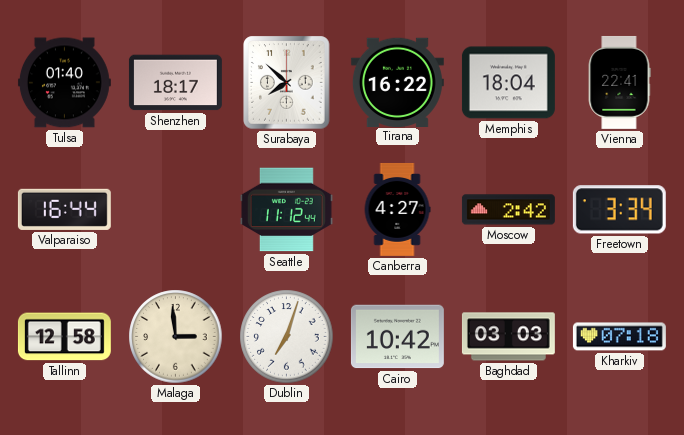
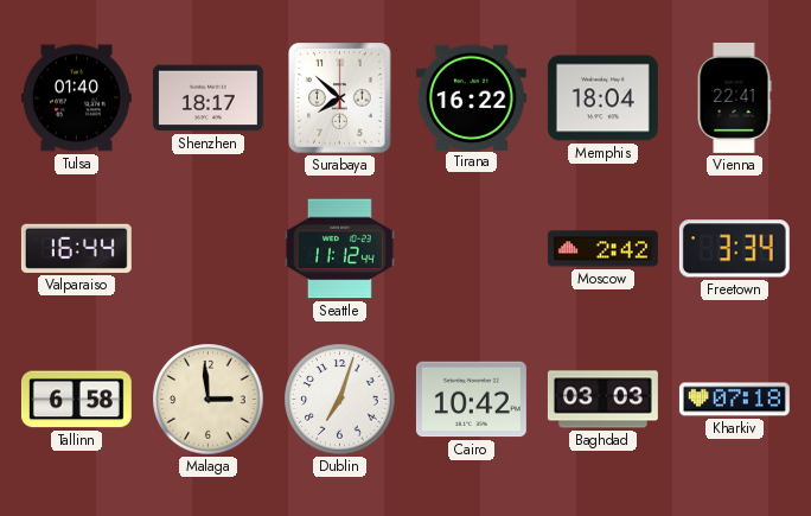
Canberra: 4:27 -> none (397, 209)
Tallinn: 12:58 -> 6:58 (76, 400)
